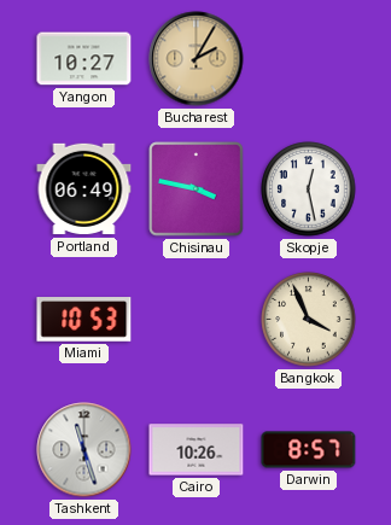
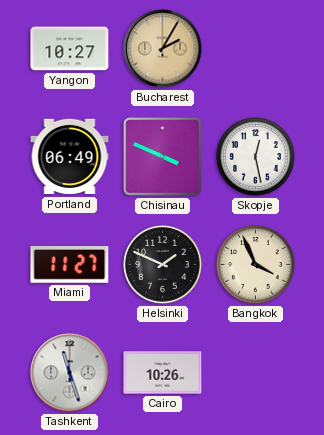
Chisinau: 3:47 -> 3:49 (163, 157)
Miami: 10:53 -> 11:27 (70, 265)
Helsinki: none -> 1:49 (163, 265)
Darwin: 8:57 -> none (309, 450)
